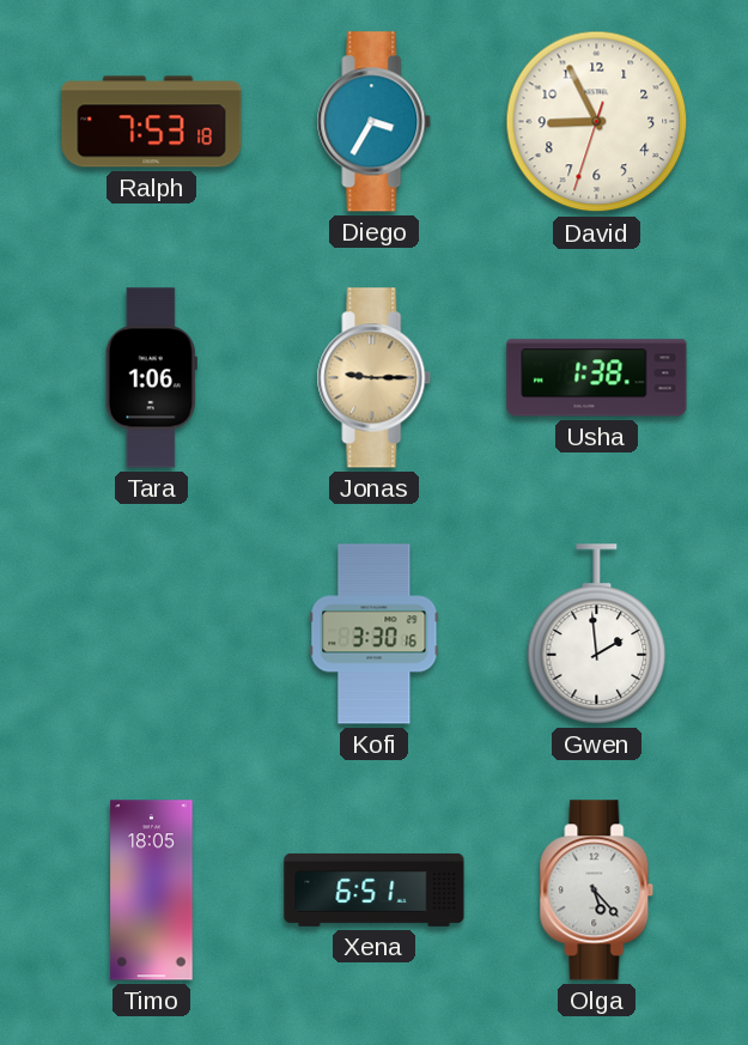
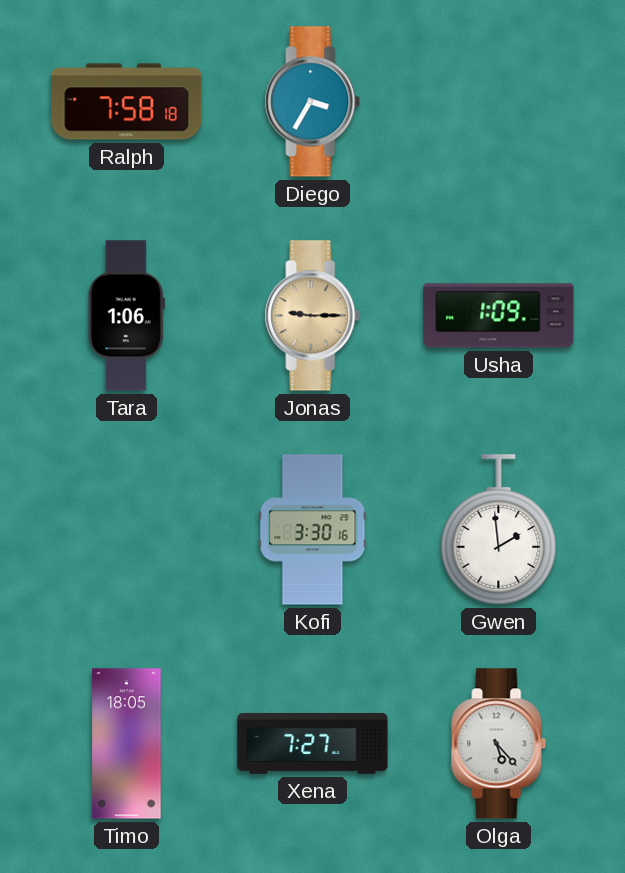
Ralph: 7:53 -> 7:58 (127, 102)
David: 8:55 -> none (597, 122)
Usha: 1:38 -> 1:09 (499, 316)
Xena: 6:51 -> 7:27 (313, 743)
